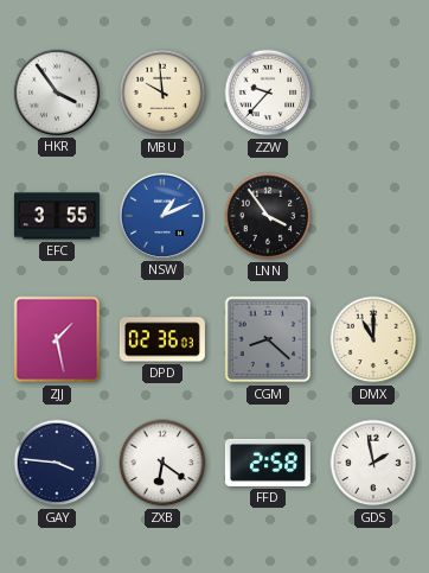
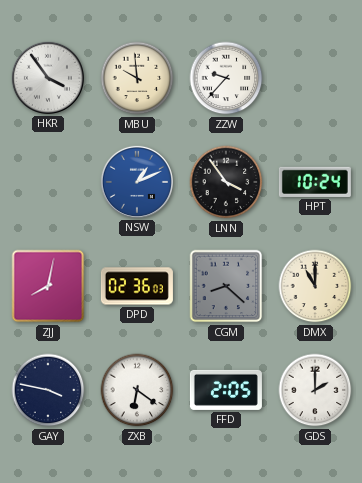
EFC: 3:55 -> none (57, 216)
HPT: none -> 10:24 (315, 182)
ZJJ: 1:28 -> 8:02 (48, 286)
GAY: 3:46 -> 3:47 (48, 390)
FFD: 2:58 -> 2:05 (226, 390)
GDS: 1:58 -> 2:00 (315, 390)
